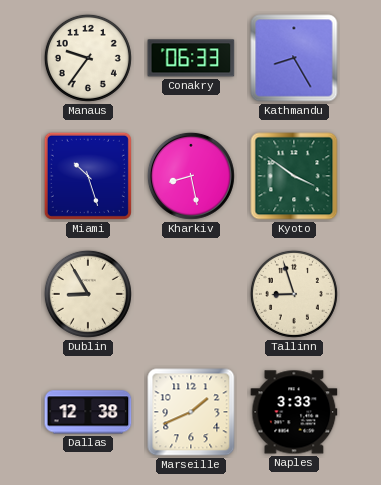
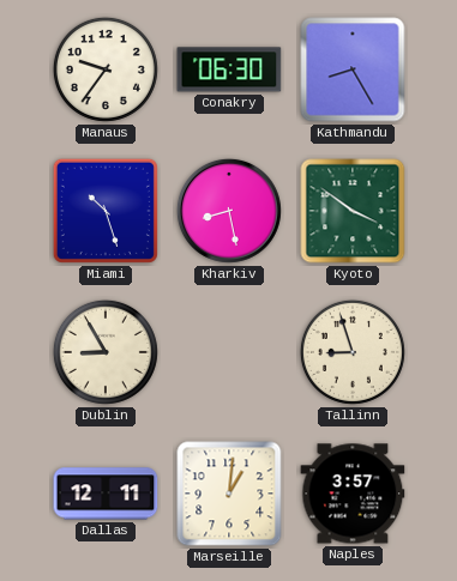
Conakry: 06:33 -> 06:30 (229, 69)
Dallas: 12:38 -> 12:11 (106, 494)
Marseille: 1:41 -> 1:01 (229, 494)
Naples: 3:33 -> 3:57 (353, 494)
